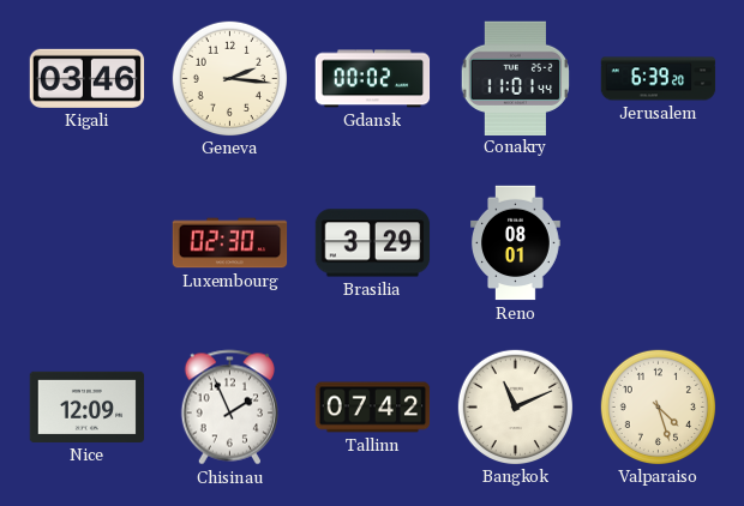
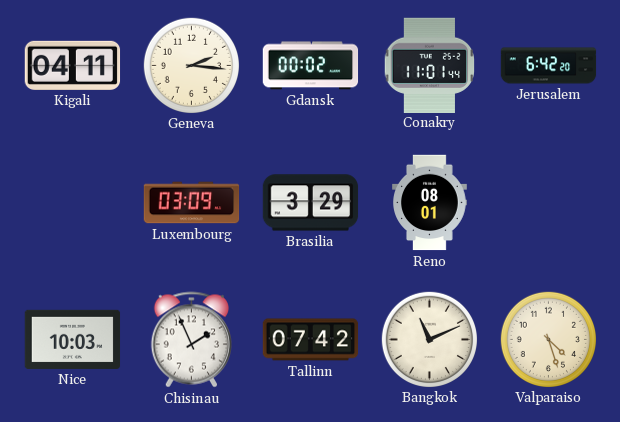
Kigali: 03:46 -> 04:11 (73, 65)
Jerusalem: 6:39 -> 6:42 (549, 66)
Luxembourg: 02:30 -> 03:09 (192, 203)
Nice: 12:09 -> 10:03 (73, 339)
